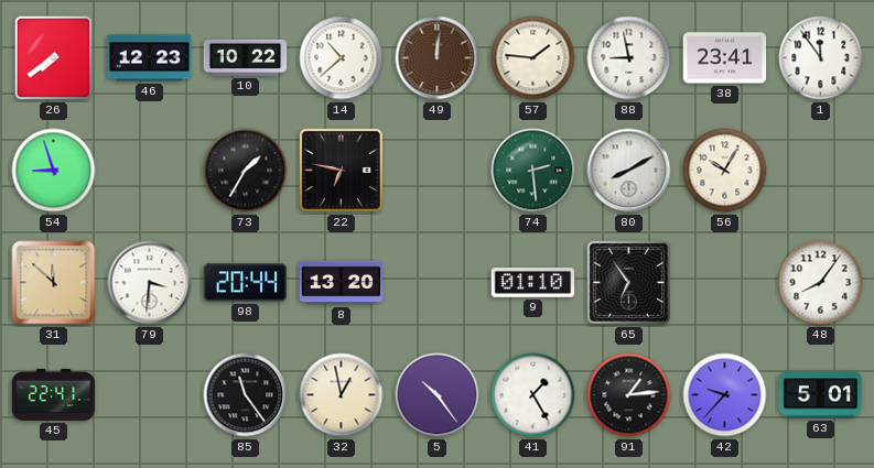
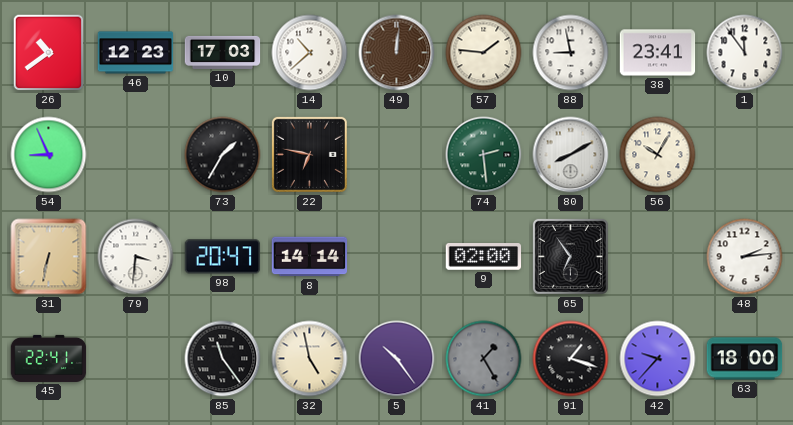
26: 7:39 -> 10:39 (49, 53)
10: 10:22 -> 17:03 (223, 52)
54: 8:57 -> 8:56 (49, 155)
31: 11:52 -> 6:32 (49, 257)
98: 20:44 -> 20:47 (223, 257)
8: 13:20 -> 14:14 (310, 257)
9: 01:10 -> 02:00 (484, 257)
48: 8:06 -> 2:14 (745, 257)
32: 12:58 -> 4:58 (310, 359)
41 dial: white -> grey (484, 359)
91: 1:14 -> 1:18 (571, 359)
63: 5:01 -> 18:00 (745, 359)
